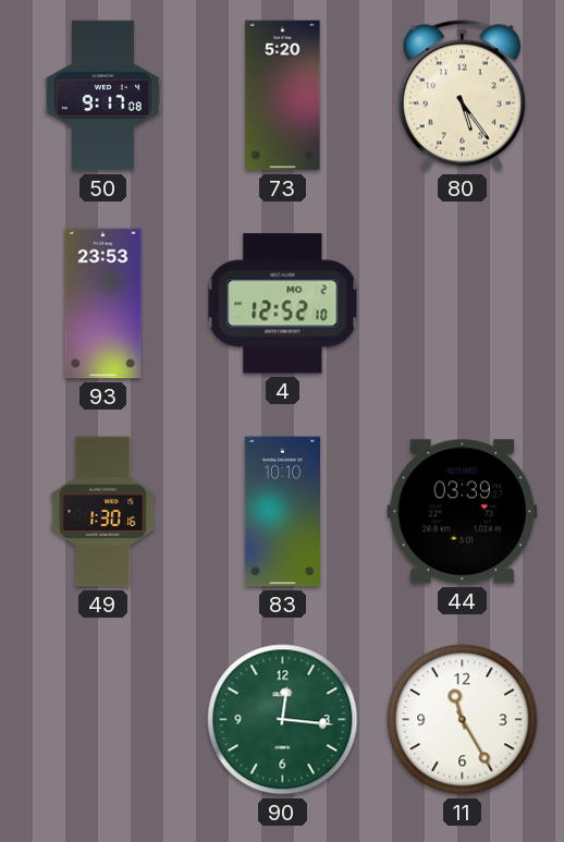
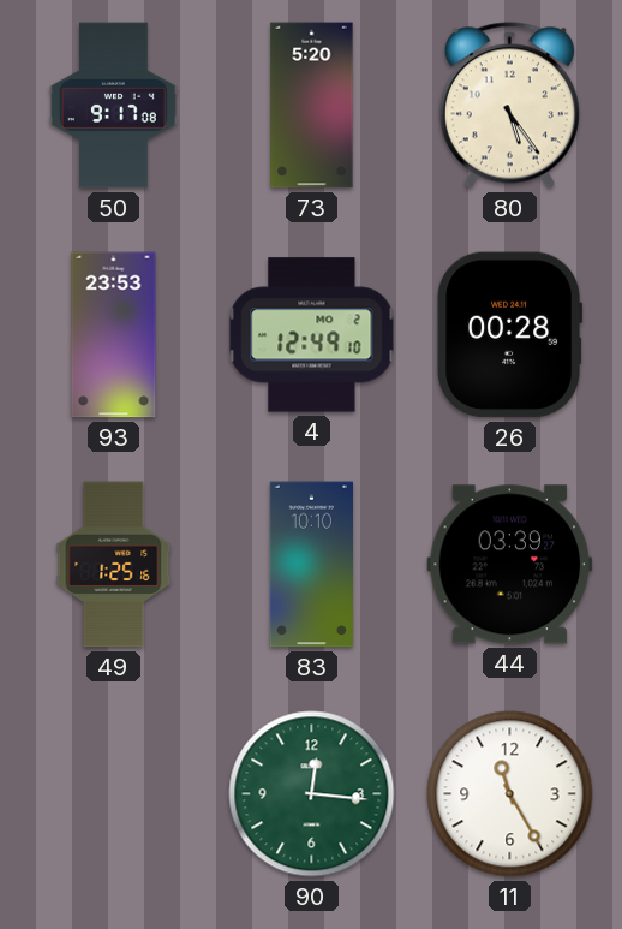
4: 12:52 -> 12:49 (312, 335)
26: none -> 00:28 (510, 335)
49: 1:30 -> 1:25 (114, 565)
